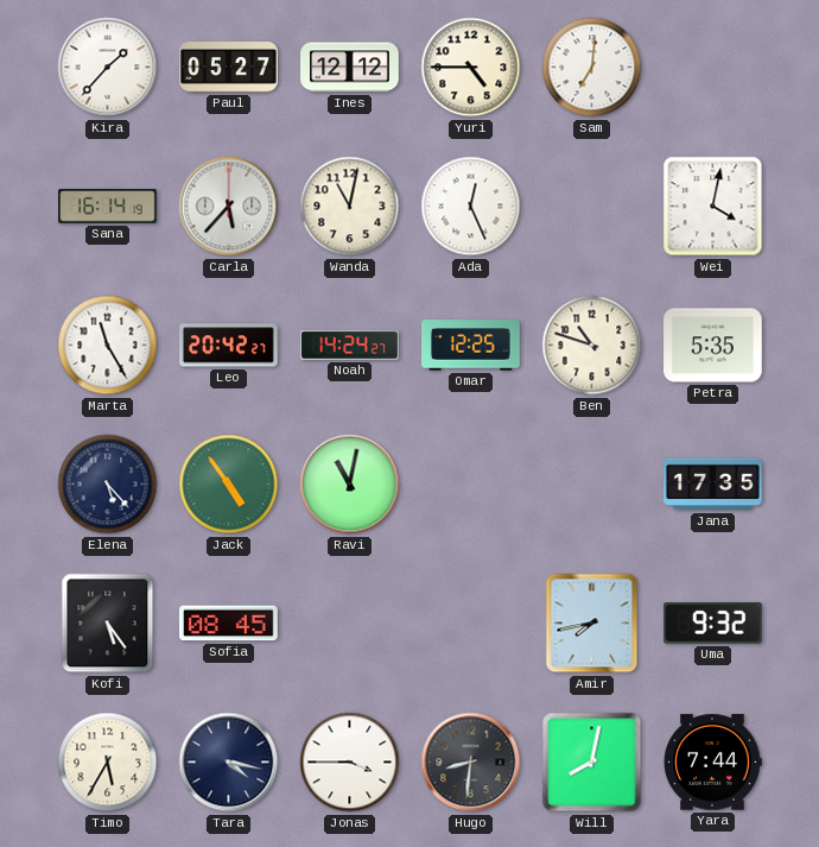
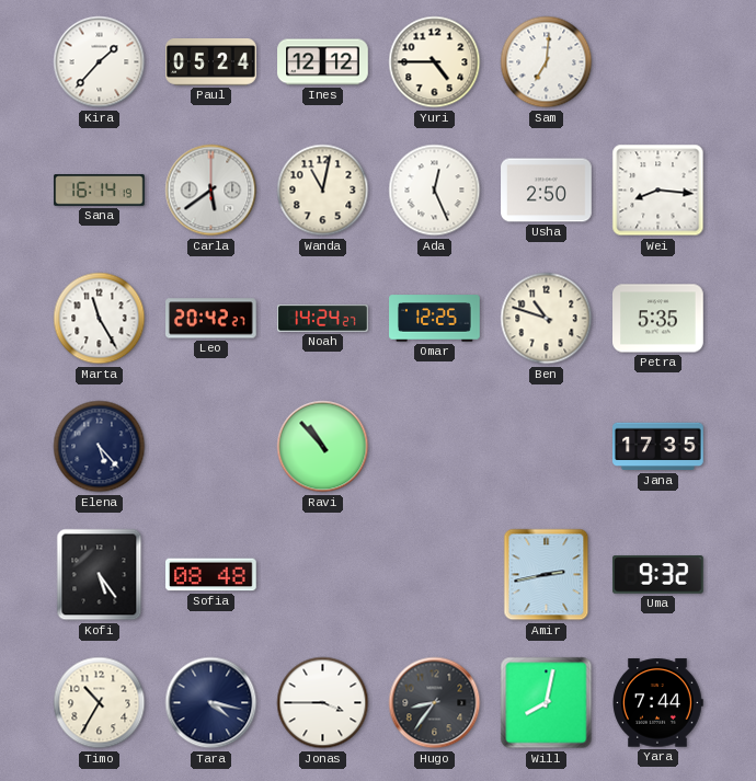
Paul: 05:27 -> 05:24 (211, 62)
Carla: 5:37 -> 5:39 (211, 191)
Usha: none -> 2:50 (547, 191)
Wei: 4:02 -> 8:16 (658, 191)
Jack: 4:54 -> none (229, 485)
Ravi: 11:02 -> 10:53 (323, 447)
Sofia: 08:45 -> 08:48 (211, 575)
Amir: 7:43 -> 2:43 (547, 575)
Timo: 5:35 -> 10:35 (100, 703)
Hugo: 8:31 -> 8:36 (435, 703)
